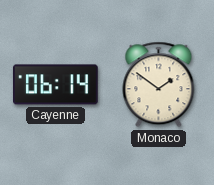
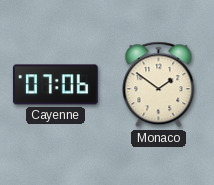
Cayenne: 06:14 -> 07:06 (56, 85)
